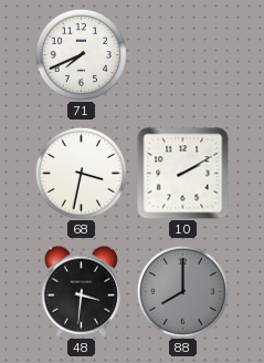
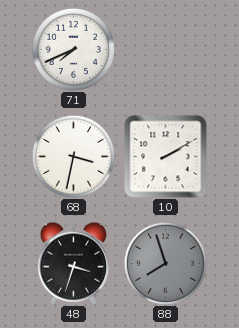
48: 3:31 -> 3:33 (73, 263)
88: 8:00 -> 7:57 (165, 263)
